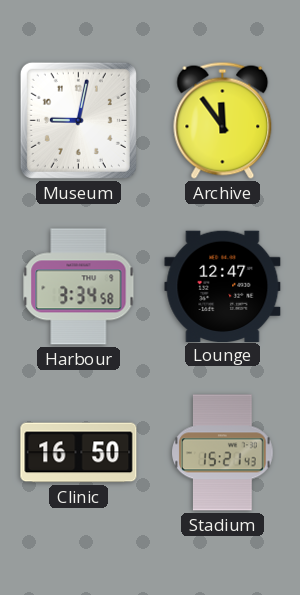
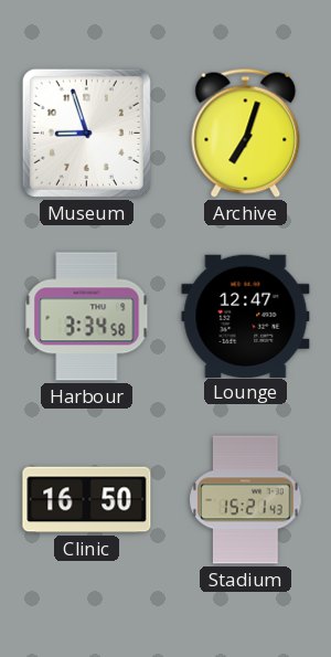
Museum: 9:02 -> 8:57 (86, 133)
Archive: 11:54 -> 7:03 (246, 133)
